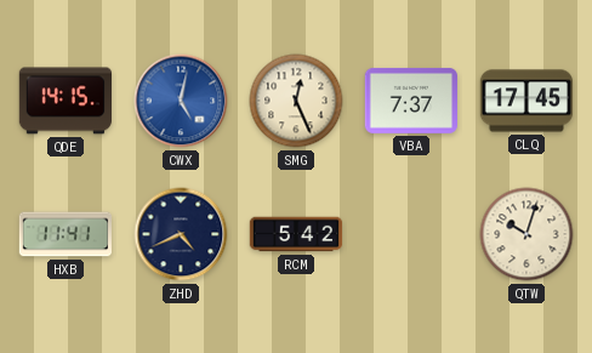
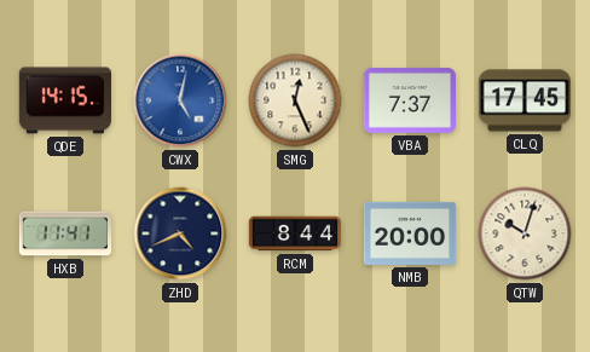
RCM: 5:42 -> 8:44 (295, 233)
NMB: none -> 20:00 (410, 233)
